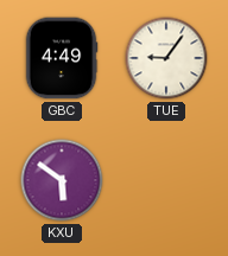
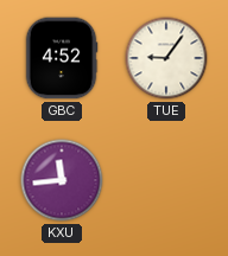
GBC: 4:49 -> 4:52 (62, 58)
KXU: 5:51 -> 11:44 (62, 180)
